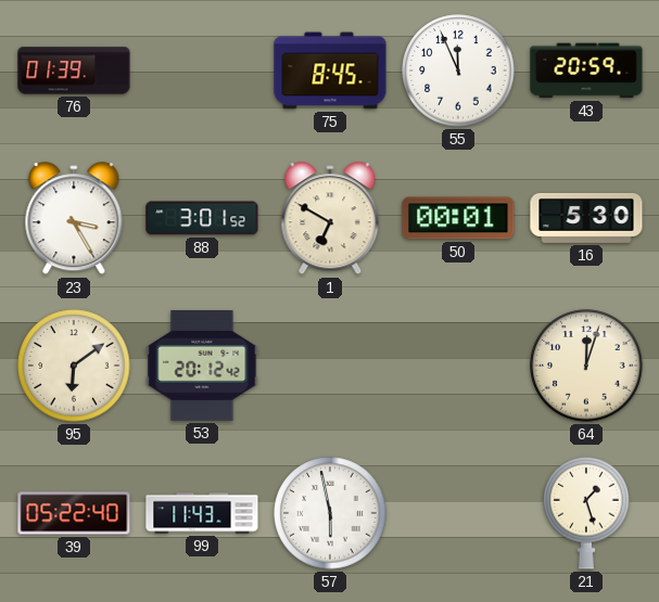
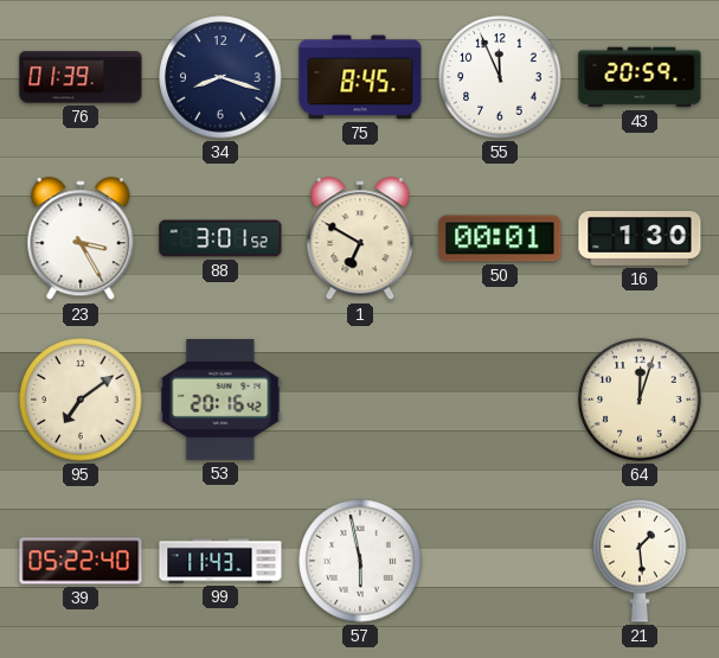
34: none -> 8:18 (220, 77)
16: 5:30 -> 1:30 (640, 239)
95: 6:09 -> 7:09 (81, 400)
53: 20:12 -> 20:16 (220, 401)
21: 1:27 -> 1:29 (640, 561)
